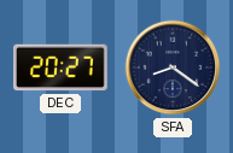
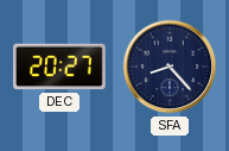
SFA: 8:21 -> 8:23 (170, 67)
